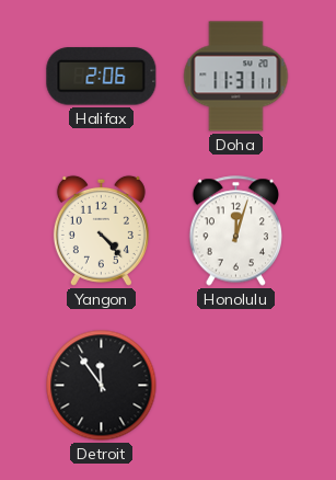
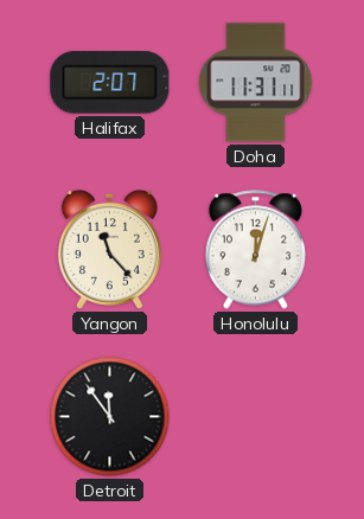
Halifax: 2:06 -> 2:07 (110, 83)
Yangon: 4:23 -> 11:23 (109, 249)
